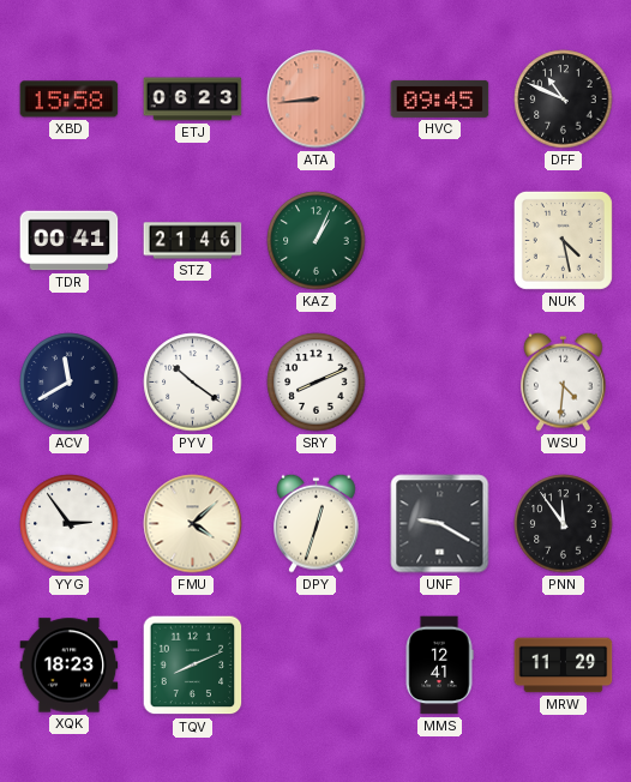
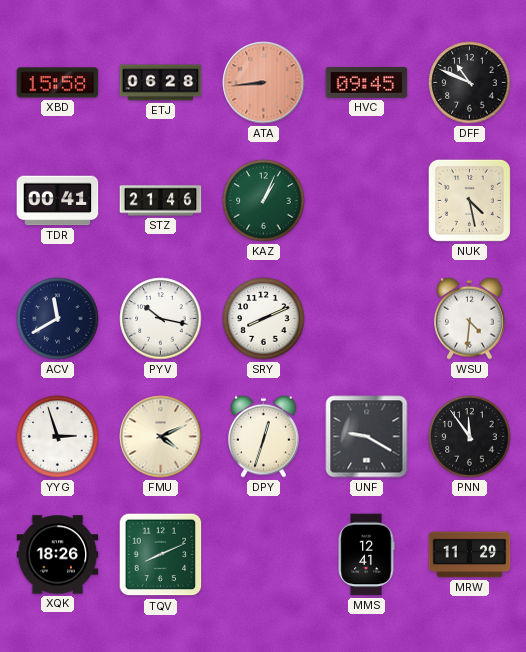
ETJ: 06:23 -> 06:28 (161, 83)
PYV: 10:21 -> 10:17 (161, 319)
YYG: 2:54 -> 2:57 (58, 437)
FMU: 4:08 -> 4:11 (161, 437)
XQK: 18:23 -> 18:26 (58, 555)
